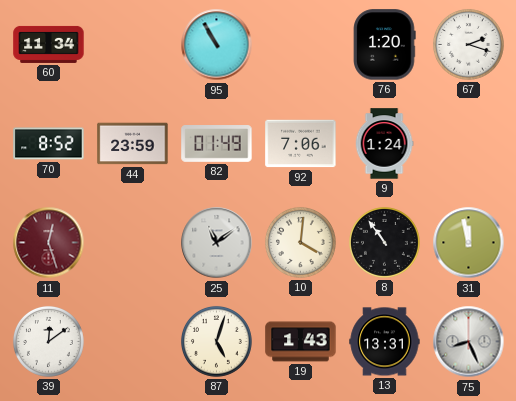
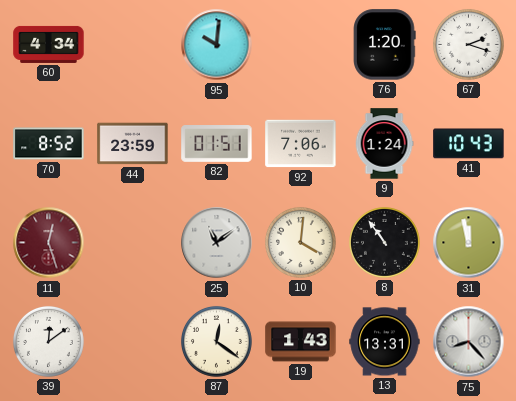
60: 11:34 -> 4:34 (49, 44)
95: 10:55 -> 10:01 (217, 45)
82: 01:49 -> 01:51 (217, 144)
41: none -> 10:43 (469, 144)
87: 5:03 -> 12:21 (216, 341)
75: 8:26 -> 8:23 (469, 342)
